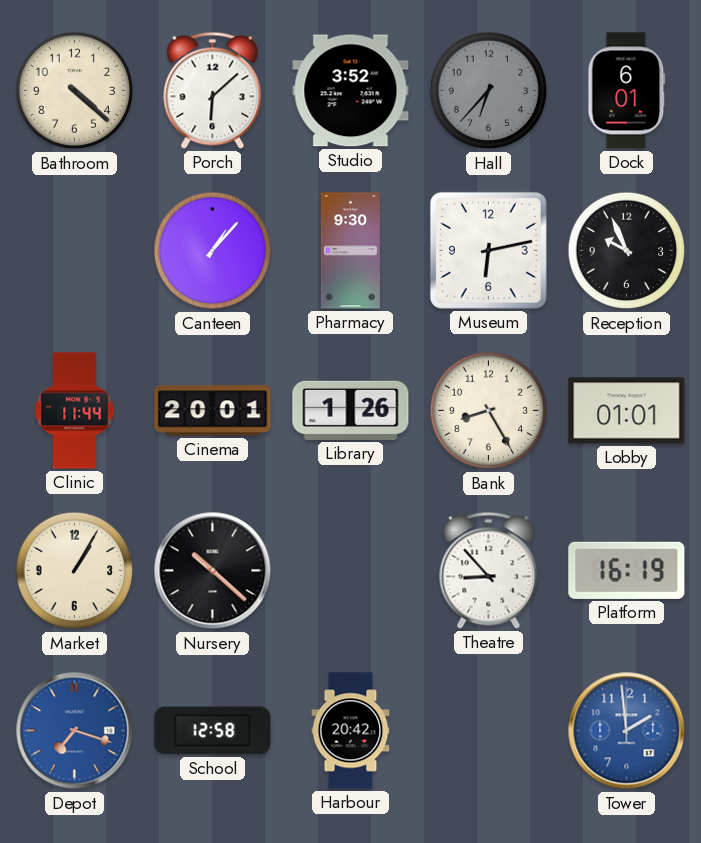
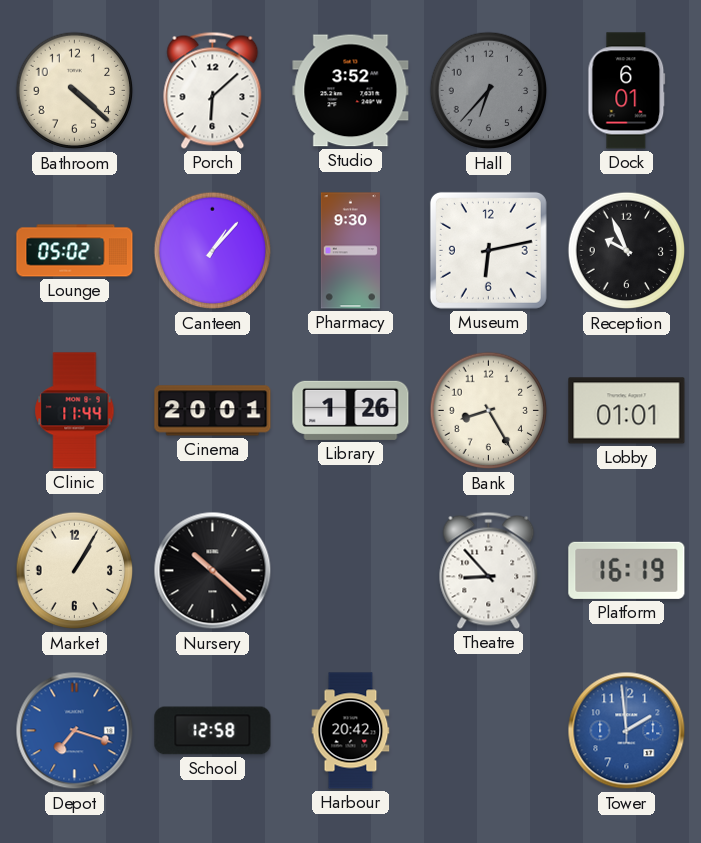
Lounge: none -> 05:02 (75, 251)
